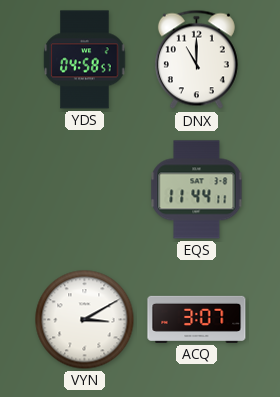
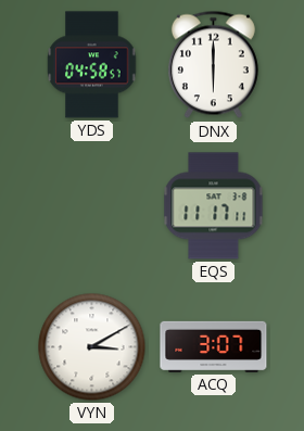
DNX: 11:00 -> 6:00 (213, 65)
EQS: 11:44 -> 11:17 (214, 206)
